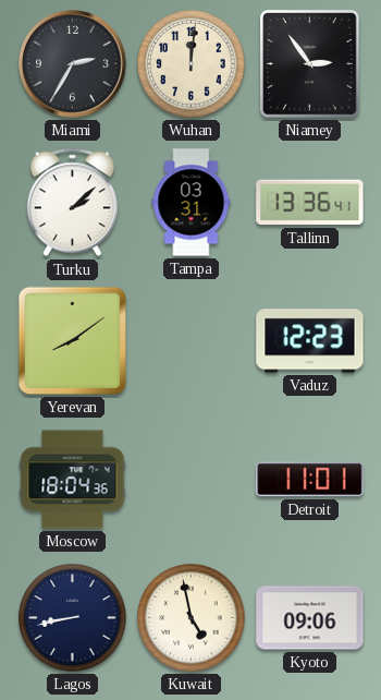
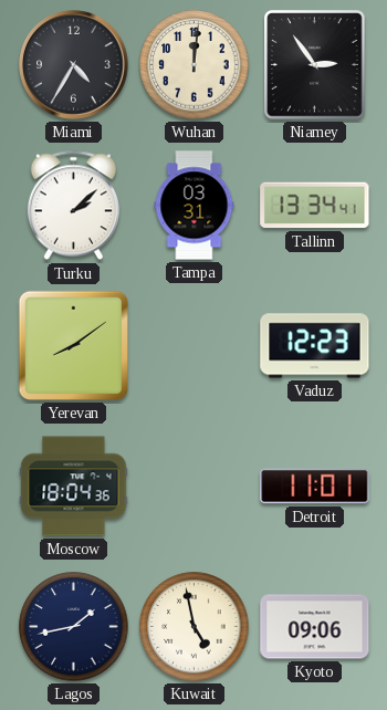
Miami: 2:35 -> 4:35 (74, 65)
Tallinn: 13:36 -> 13:34 (315, 206)
Lagos: 8:43 -> 1:43 (74, 627)
